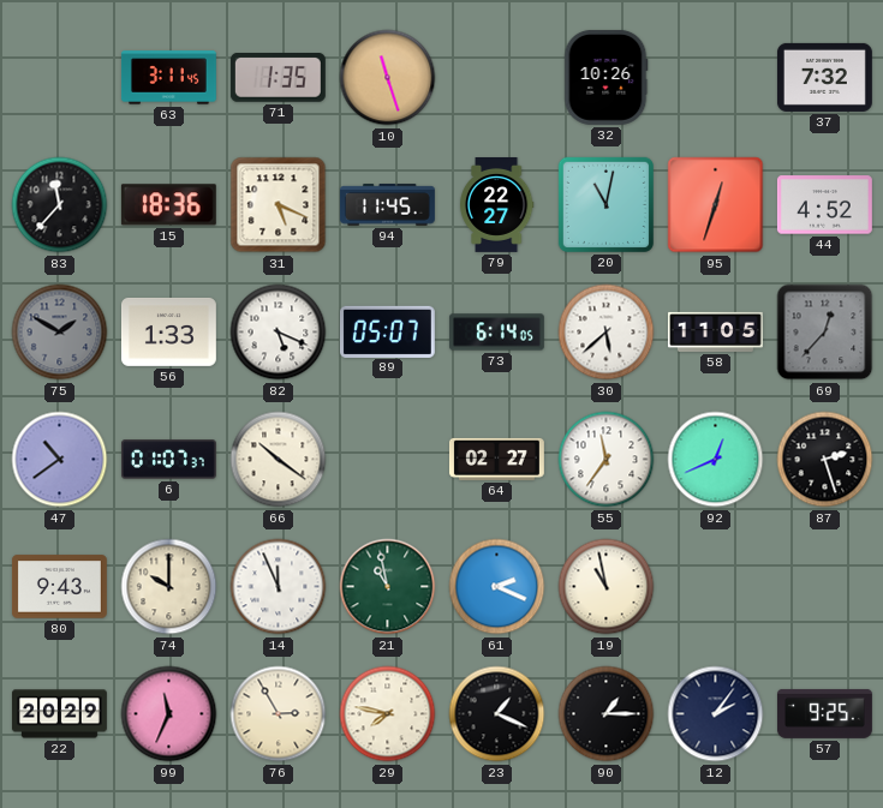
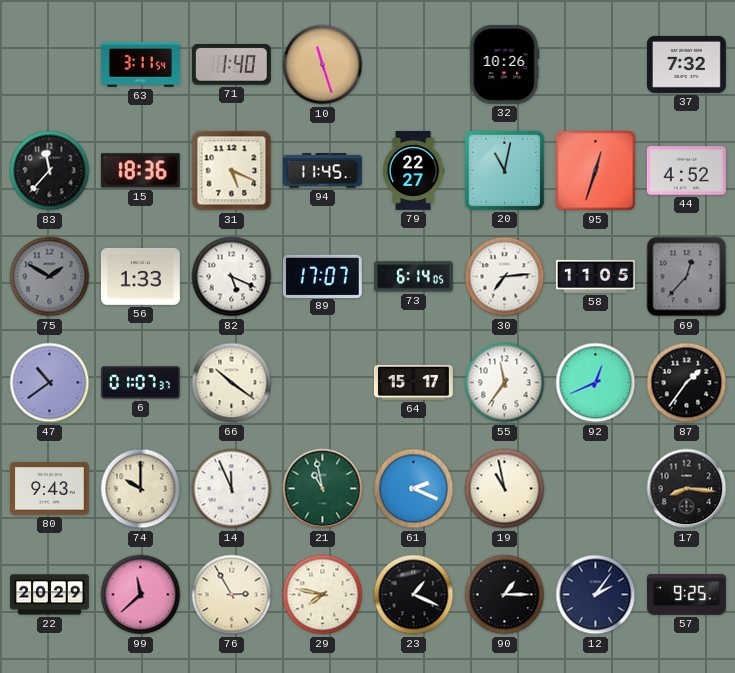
63: 3:11:45 -> 3:11:54 (140, 65)
71: 1:35 -> 1:40 (231, 65)
89: 05:07 -> 17:07 (322, 276)
30: 5:38 -> 7:14 (505, 277)
64: 02:27 -> 15:17 (413, 382)
87: 2:27 -> 1:36 (687, 383)
17: none -> 8:16 (687, 489)
99: 11:34 -> 11:38 (141, 595)
